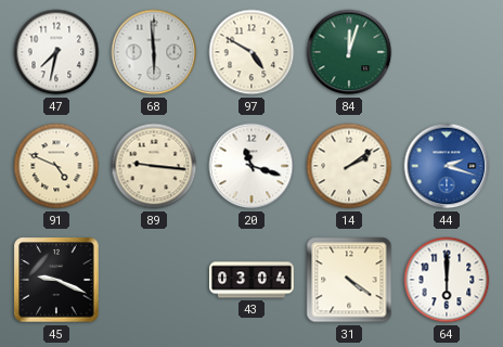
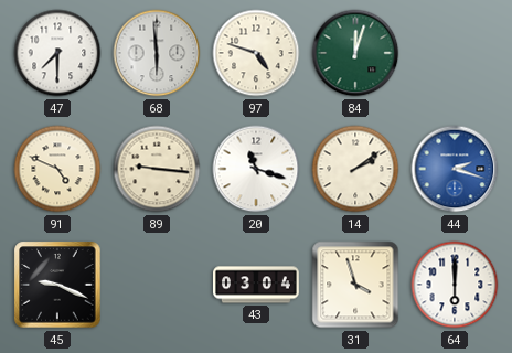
47: 7:32 -> 7:30 (57, 53)
97: 4:50 -> 4:48 (256, 53)
31: 4:21 -> 3:57 (355, 285)
